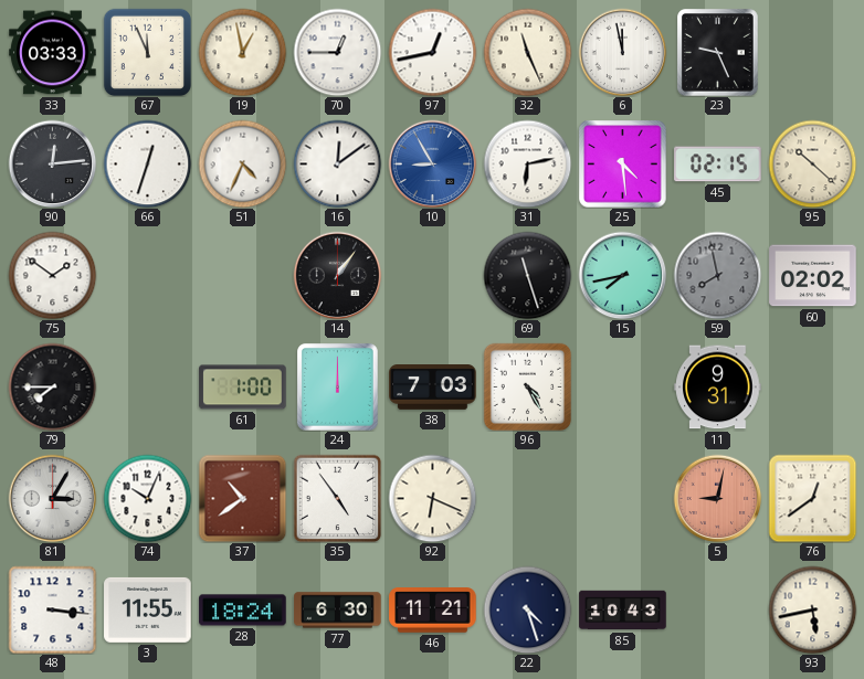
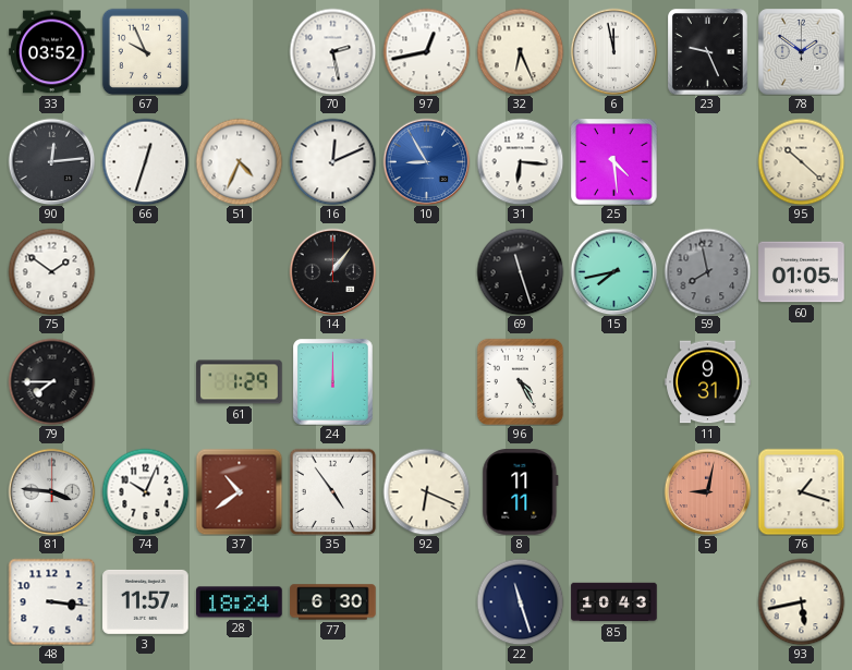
33: 03:33 -> 03:52 (52, 52)
67: 11:56 -> 9:56 (145, 51)
19: 12:58 -> none (242, 52)
70: 12:45 -> 2:28 (332, 51)
32: 11:26 -> 6:26 (520, 51)
78: none -> 1:51 (802, 52)
16: 12:09 -> 12:11 (332, 161)
31: 6:13 -> 6:16 (520, 161)
45: 02:15 -> none (718, 165)
60: 02:02 -> 01:05 (802, 272)
61: 1:00 -> 1:29 (240, 382)
38: 7:03 -> none (433, 388)
81: 3:05 -> 3:46 (51, 491)
8: none -> 11:11 (521, 492)
76: 12:39 -> 1:18 (801, 491)
3: 11:55 -> 11:57 (146, 601)
46: 11:21 -> none (433, 611)
22: 4:27 -> 11:27 (520, 601)
